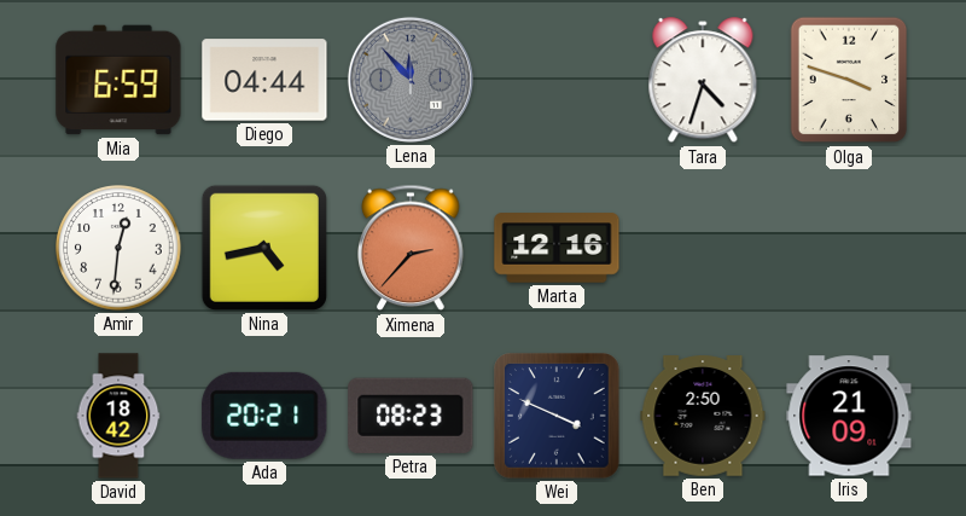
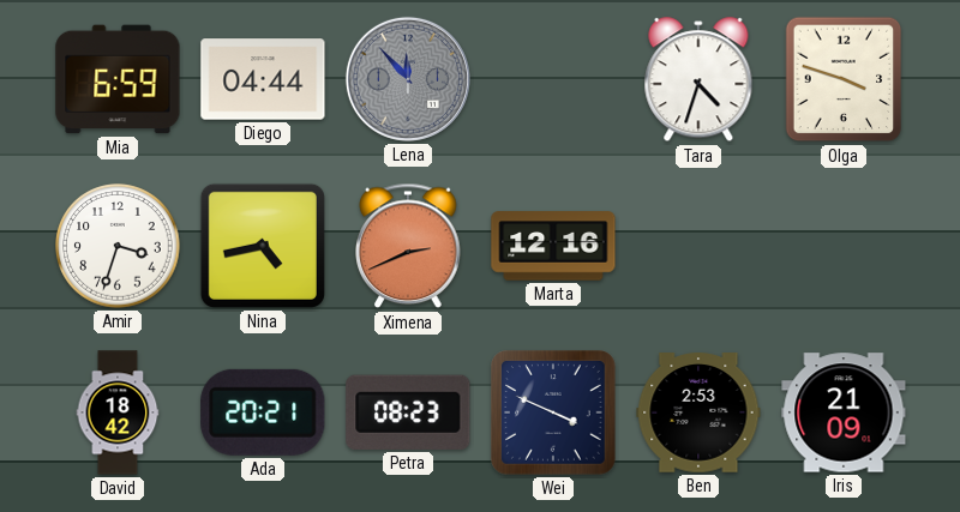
Amir: 12:31 -> 3:33 (118, 246)
Ximena: 2:37 -> 2:41 (408, 246)
Ben: 2:50 -> 2:53 (698, 412)
